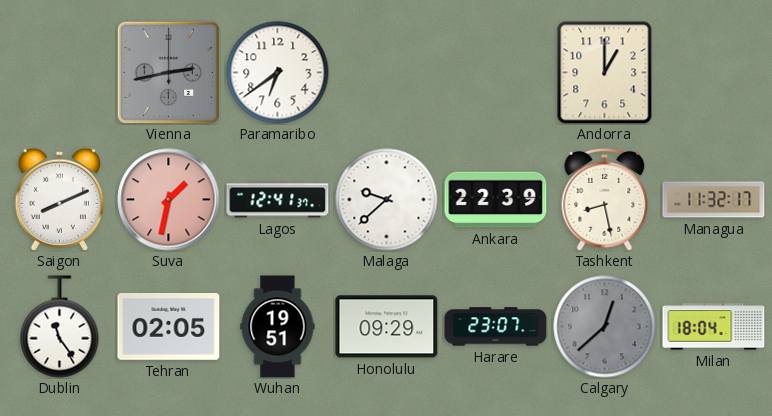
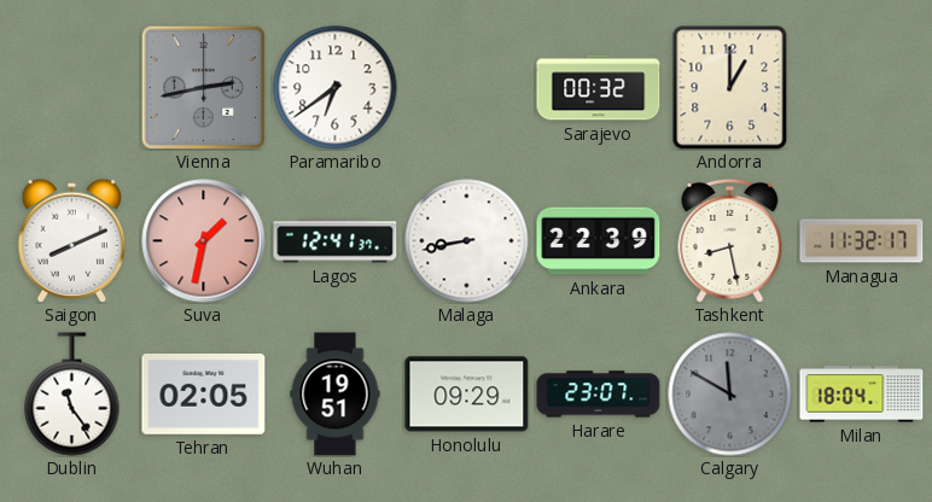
Sarajevo: none -> 00:32 (599, 88)
Malaga: 9:38 -> 8:43 (467, 241)
Calgary: 12:38 -> 11:50 (730, 395)
